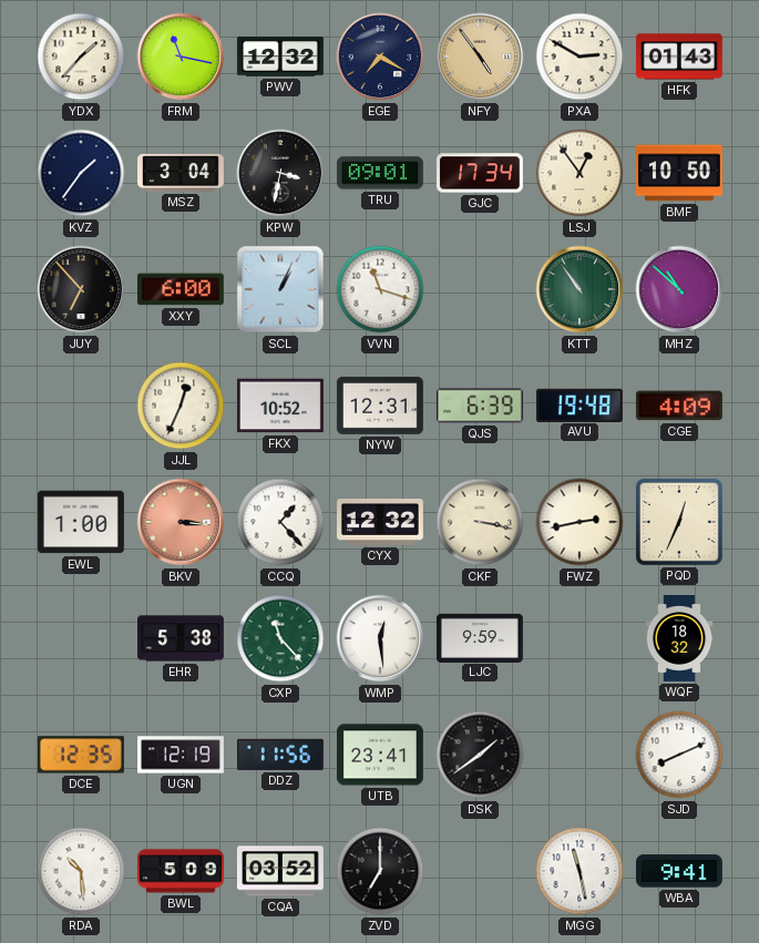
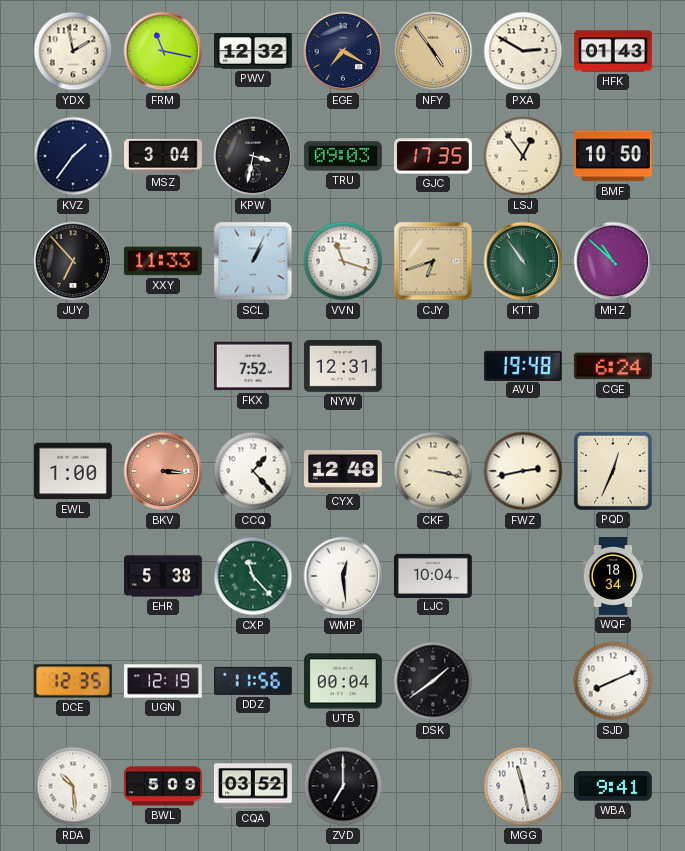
YDX: 1:37 -> 1:58 (73, 51)
TRU: 09:01 -> 09:03 (343, 156)
GJC: 17:34 -> 17:35 (433, 156)
XXY: 6:00 -> 11:33 (163, 261)
CJY: none -> 6:42 (433, 261)
JJL: 12:34 -> none (181, 406)
FKX: 10:52 -> 7:52 (253, 366)
QJS: 6:39 -> none (480, 406)
CGE: 4:09 -> 6:24 (613, 366)
CYX: 12:32 -> 12:48 (344, 472)
LJC: 9:59 -> 10:04 (433, 575)
WQF: 18:32 -> 18:34 (613, 577)
UTB: 23:41 -> 00:04 (343, 681)
